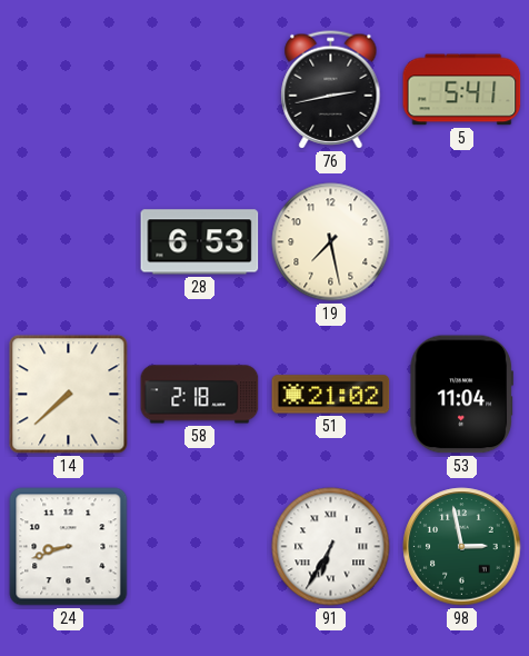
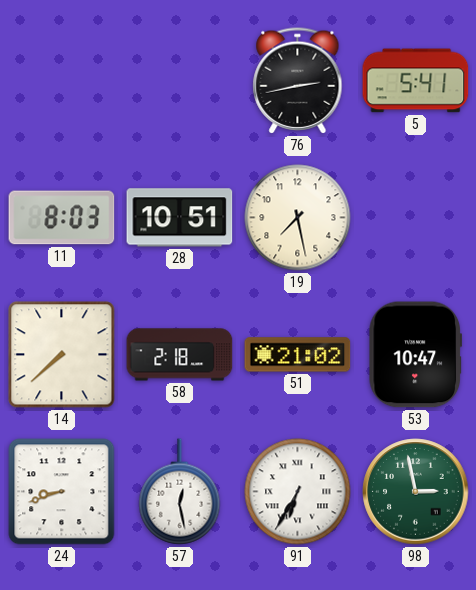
11: none -> 8:03 (62, 218)
28: 6:53 -> 10:51 (180, 218)
53: 11:04 -> 10:47 (415, 355)
57: none -> 12:28 (180, 492)
